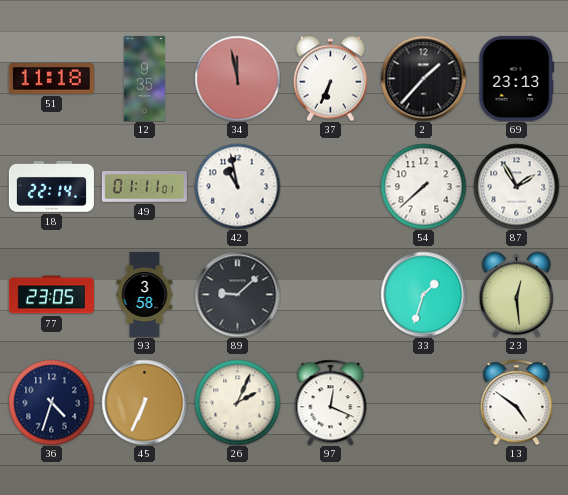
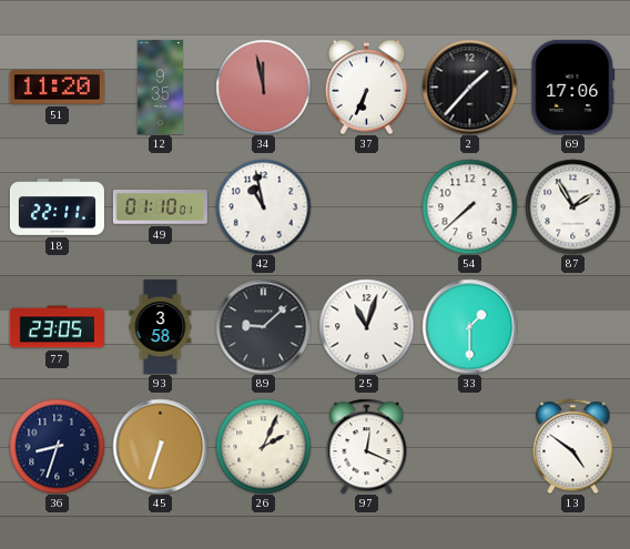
51: 11:18 -> 11:20 (57, 88)
69: 23:13 -> 17:06 (573, 87)
18: 22:14 -> 22:11 (57, 207)
49: 01:11 -> 01:10 (160, 207)
25: none -> 11:03 (366, 326)
33: 1:33 -> 1:30 (469, 326)
23: 12:29 -> none (516, 294)
36: 4:33 -> 8:33 (57, 446)
45: 6:34 -> 6:33 (160, 446)
